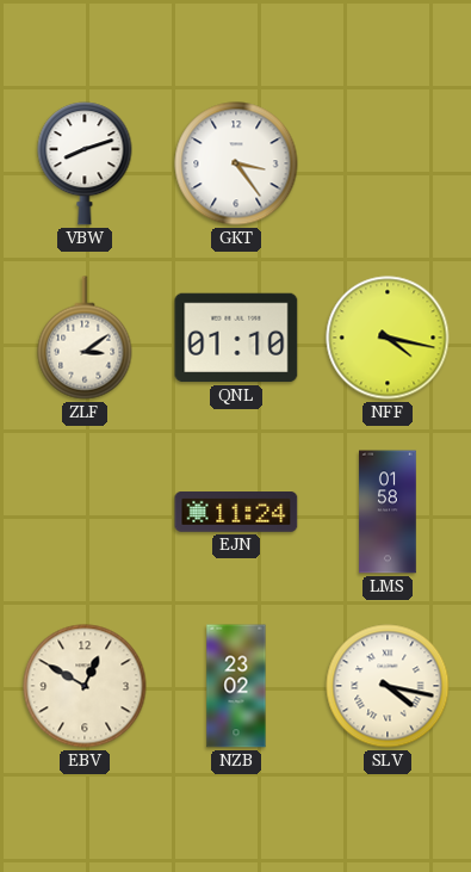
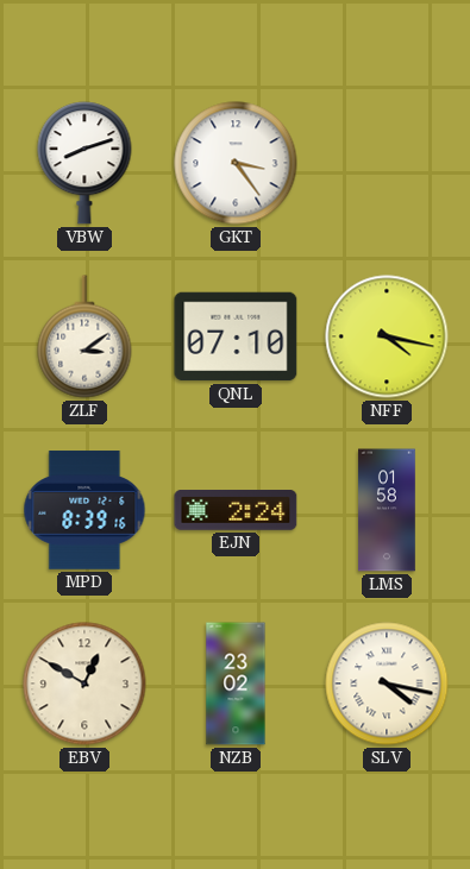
QNL: 01:10 -> 07:10 (236, 336)
MPD: none -> 8:39 (84, 510)
EJN: 11:24 -> 2:24 (236, 511)
